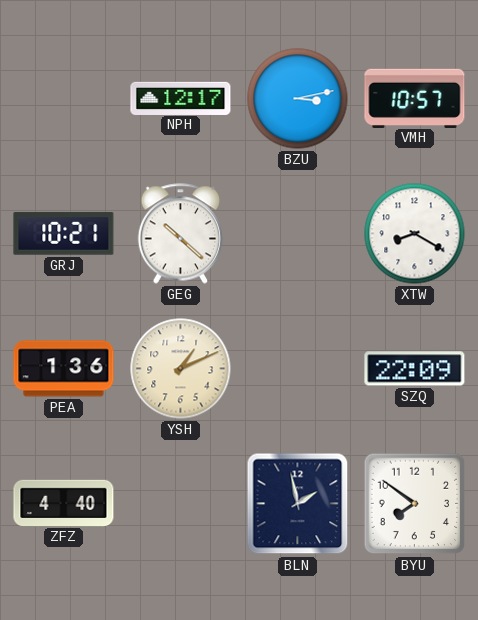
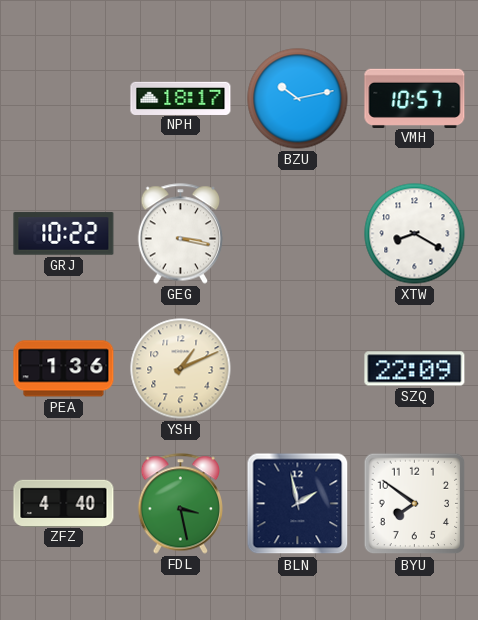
NPH: 12:17 -> 18:17 (181, 98)
BZU: 3:13 -> 10:13 (298, 99)
GRJ: 10:21 -> 10:22 (64, 234)
GEG: 10:22 -> 3:17 (181, 234)
FDL: none -> 3:28 (181, 504)
